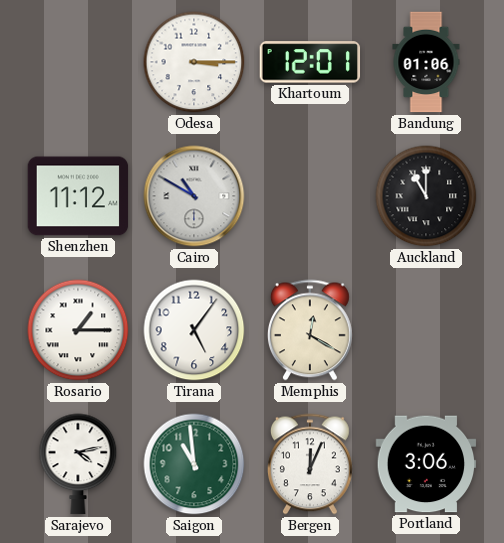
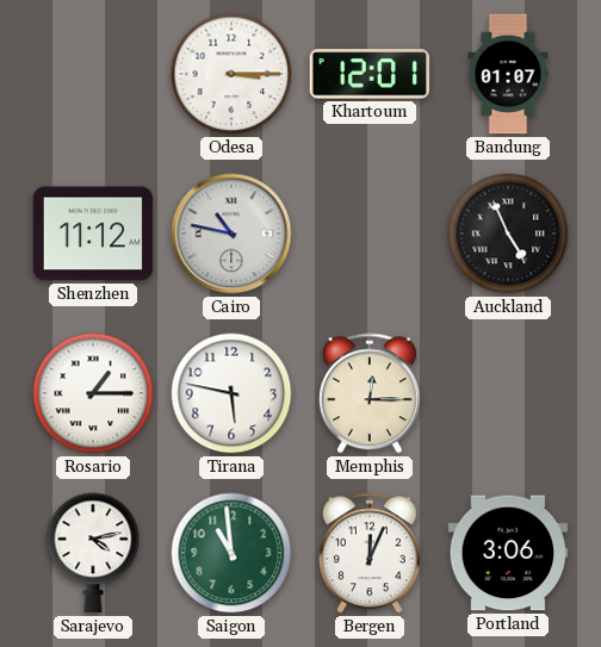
Bandung: 01:06 -> 01:07 (508, 74)
Cairo: 10:50 -> 10:47 (231, 234)
Auckland: 11:00 -> 4:56 (508, 234)
Tirana: 5:06 -> 5:47 (231, 393)
Memphis: 12:20 -> 12:15 (370, 393)
